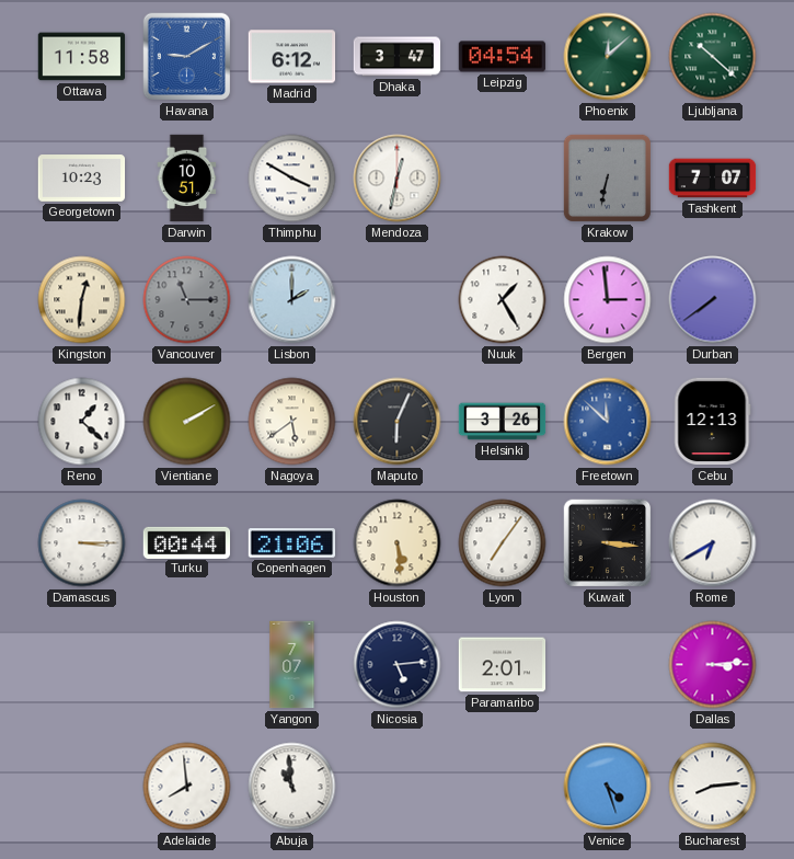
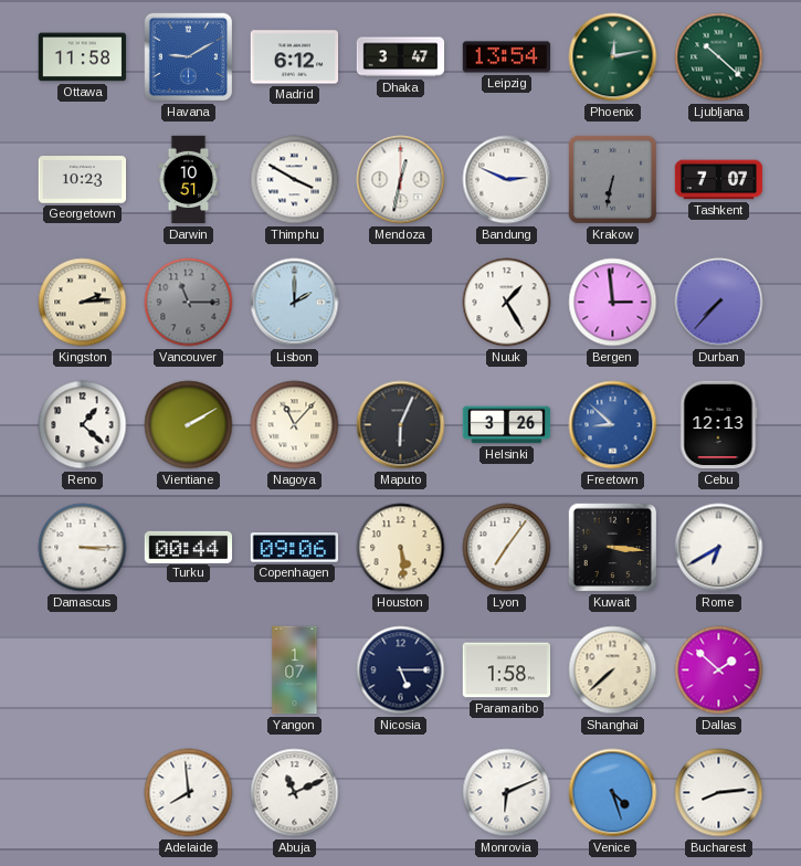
Leipzig: 04:54 -> 13:54 (507, 57)
Phoenix: 12:08 -> 12:13 (613, 57)
Bandung: none -> 2:49 (507, 180)
Kingston: 12:31 -> 2:14 (83, 303)
Durban: 7:39 -> 7:37 (719, 303)
Nagoya: 5:39 -> 11:07 (295, 425)
Freetown: 11:52 -> 8:52 (613, 425)
Copenhagen: 21:06 -> 09:06 (295, 548)
Yangon: 7:07 -> 1:07 (295, 670)
Nicosia: 5:14 -> 5:15 (401, 670)
Paramaribo: 2:01 -> 1:58 (507, 670)
Shanghai: none -> 7:38 (613, 670)
Dallas: 3:14 -> 1:52 (719, 670)
Abuja: 10:59 -> 11:11 (295, 793)
Monrovia: none -> 6:11 (507, 793)
